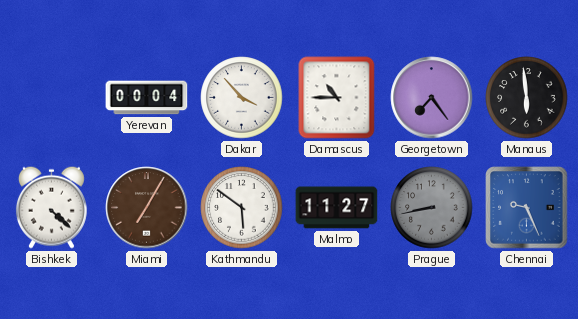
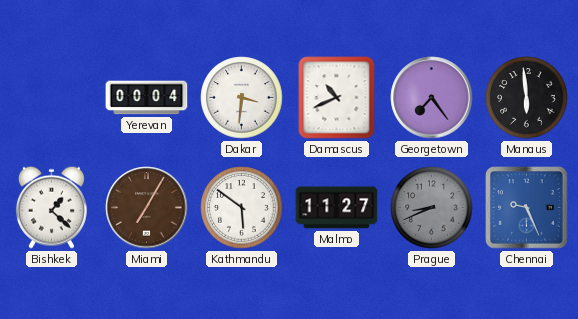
Dakar: 3:53 -> 3:31 (242, 98)
Damascus: 10:45 -> 10:41 (337, 98)
Bishkek: 4:22 -> 1:22 (51, 207)
Prague: 8:43 -> 8:41 (432, 208)
